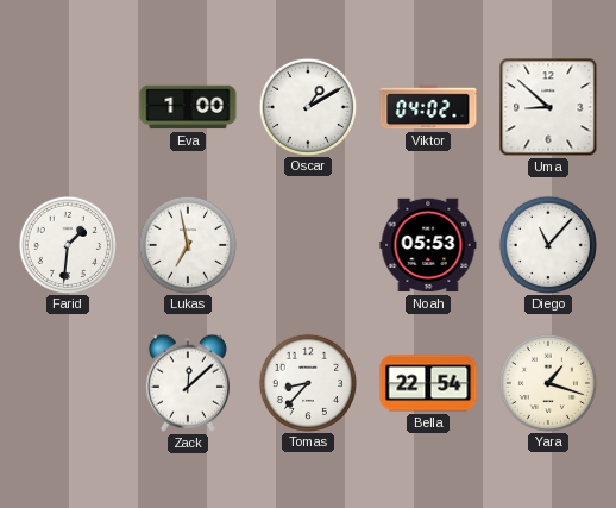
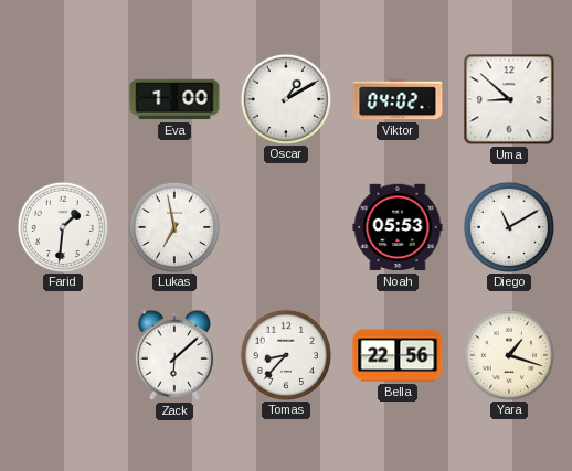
Diego: 11:07 -> 11:10 (508, 226)
Zack: 12:08 -> 6:08 (174, 355)
Bella: 22:54 -> 22:56 (398, 355)
